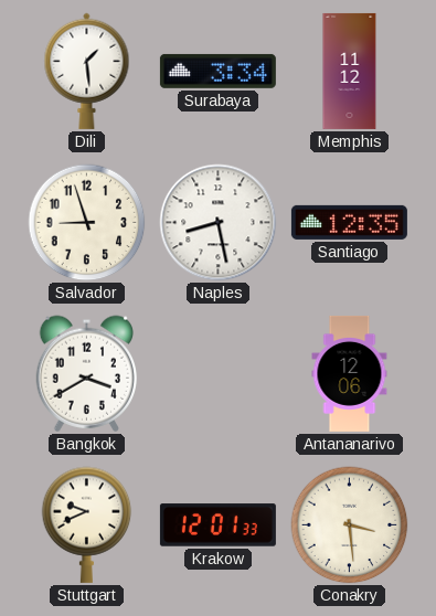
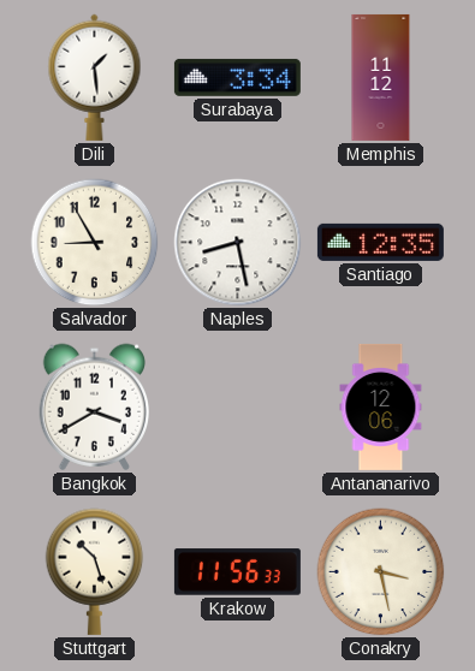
Salvador: 8:57 -> 8:55 (95, 243)
Stuttgart: 9:41 -> 10:27 (95, 571)
Krakow: 12:01 -> 11:56 (237, 572)
Conakry: 3:29 -> 3:28 (381, 572)
